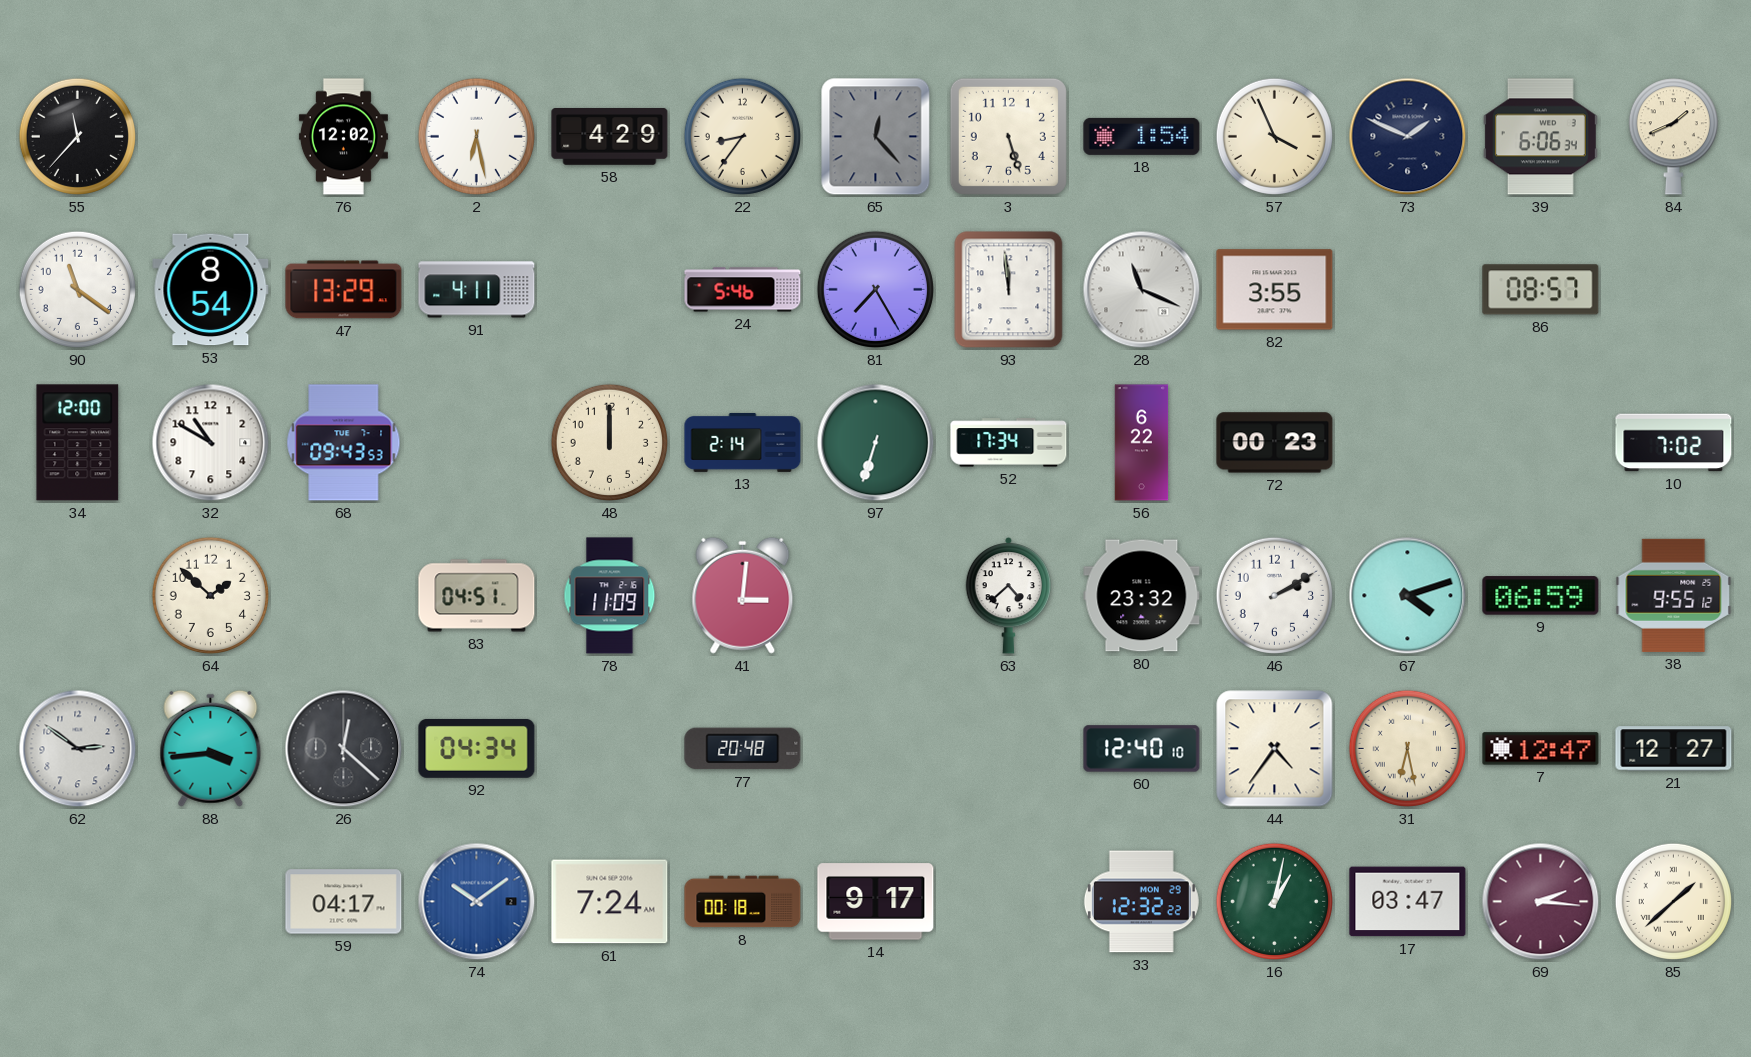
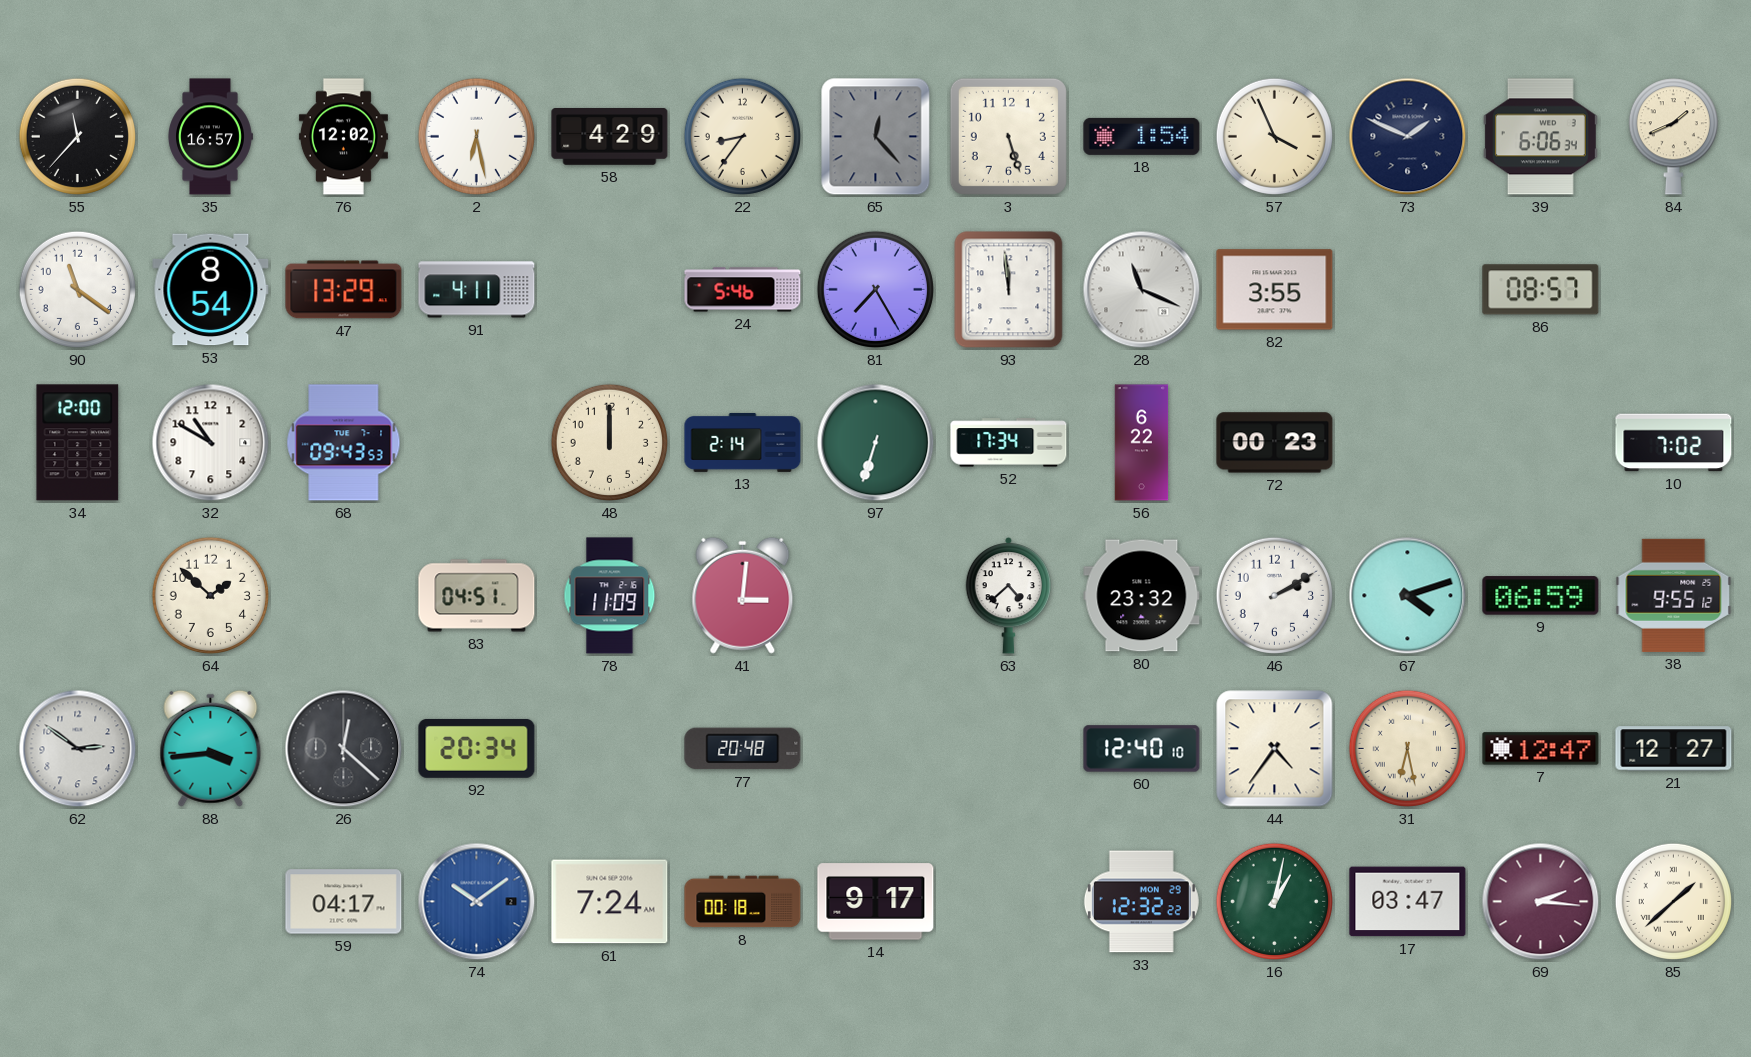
35: none -> 16:57 (210, 137)
92: 04:34 -> 20:34 (477, 748)
